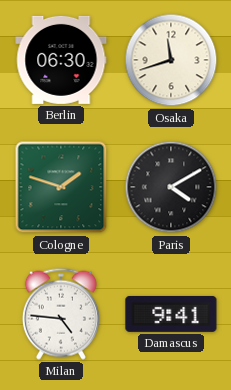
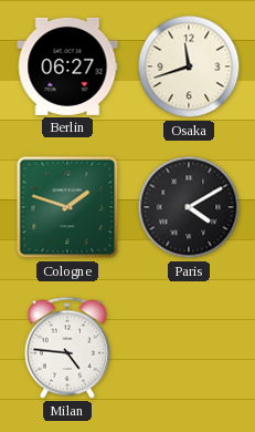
Berlin: 06:30 -> 06:27 (67, 66)
Damascus: 9:41 -> none (171, 314)
